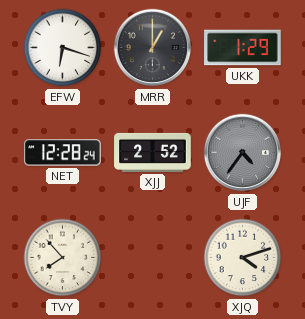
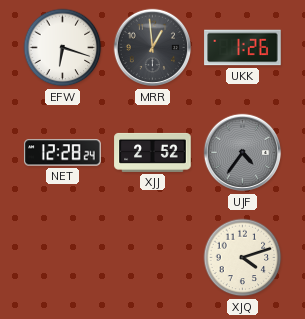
MRR: 1:00 -> 12:59 (153, 48)
UKK: 1:29 -> 1:26 (243, 48)
TVY: 7:53 -> none (63, 258)
